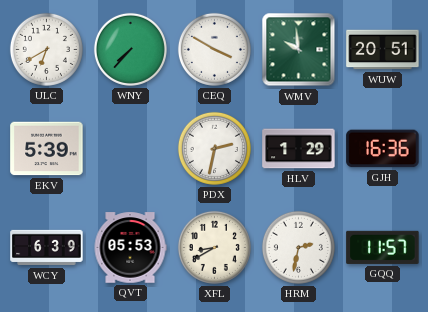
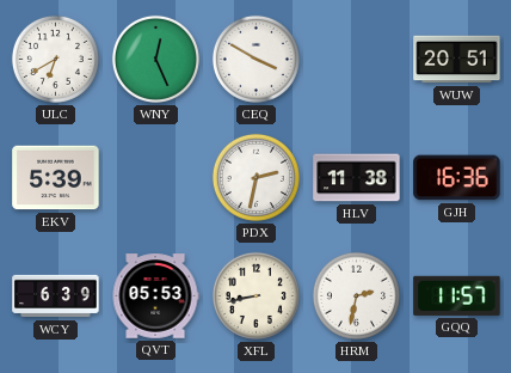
WNY: 7:37 -> 12:26 (155, 59)
WMV: 9:59 -> none (299, 50)
HLV: 1:29 -> 11:38 (357, 178)
XFL: 8:40 -> 8:43 (255, 295)
